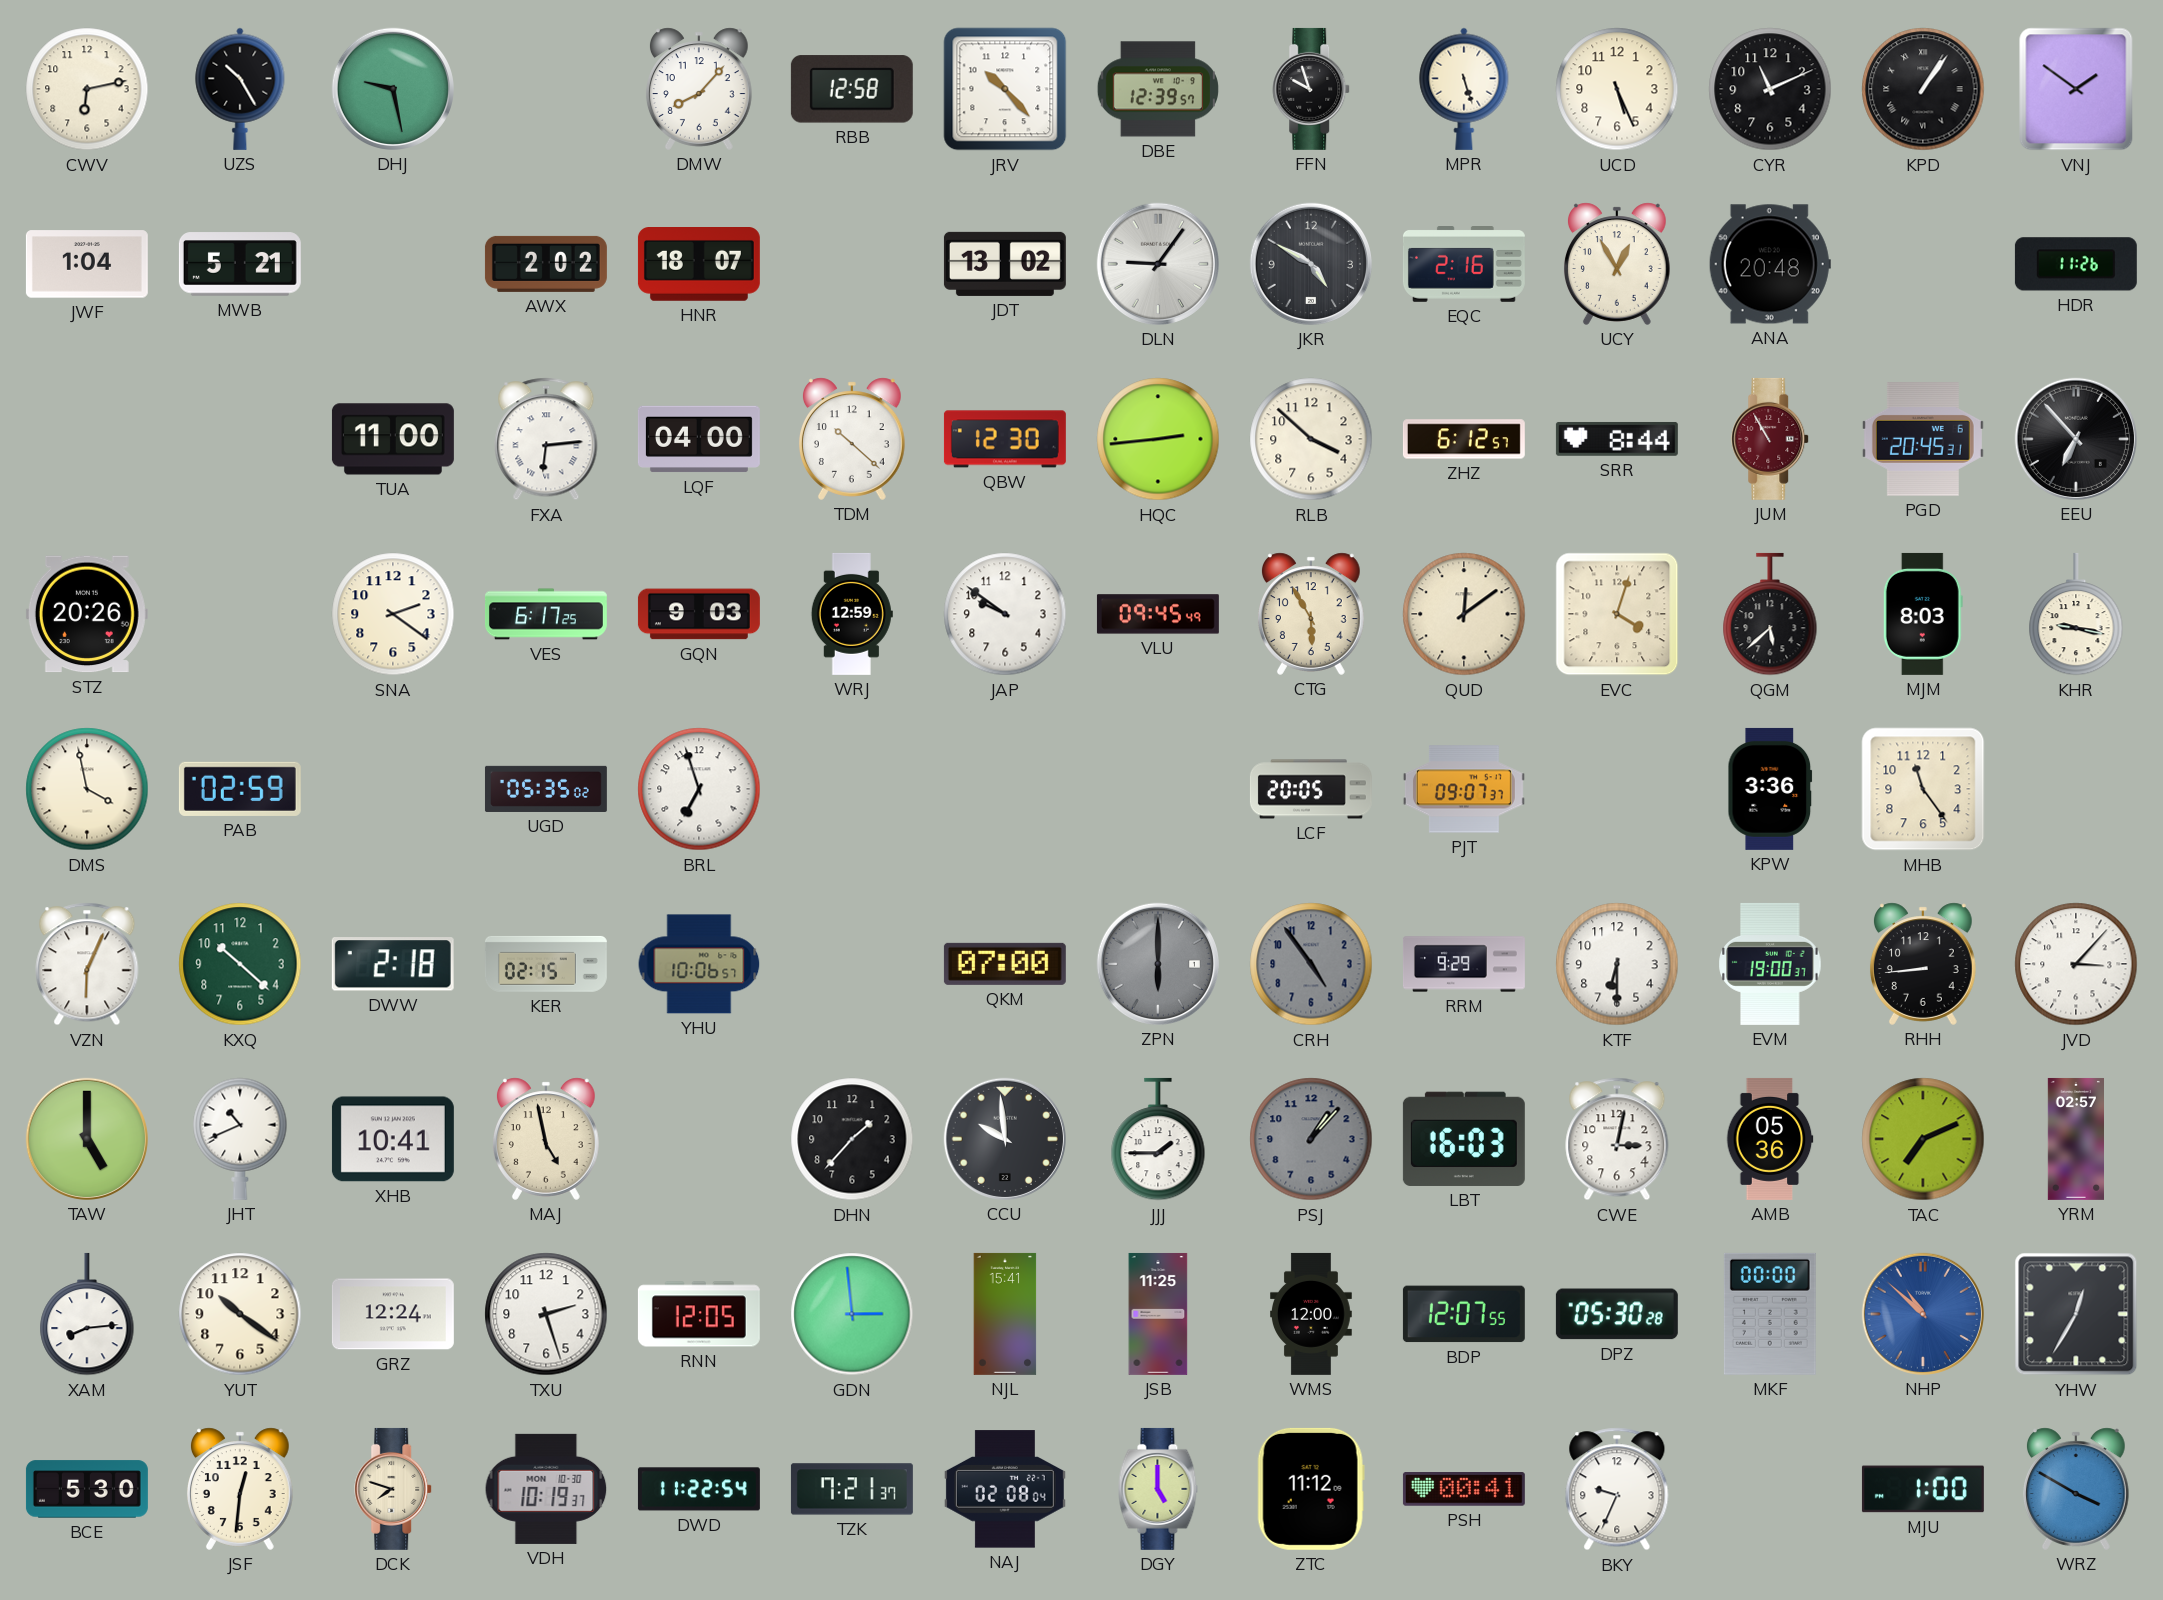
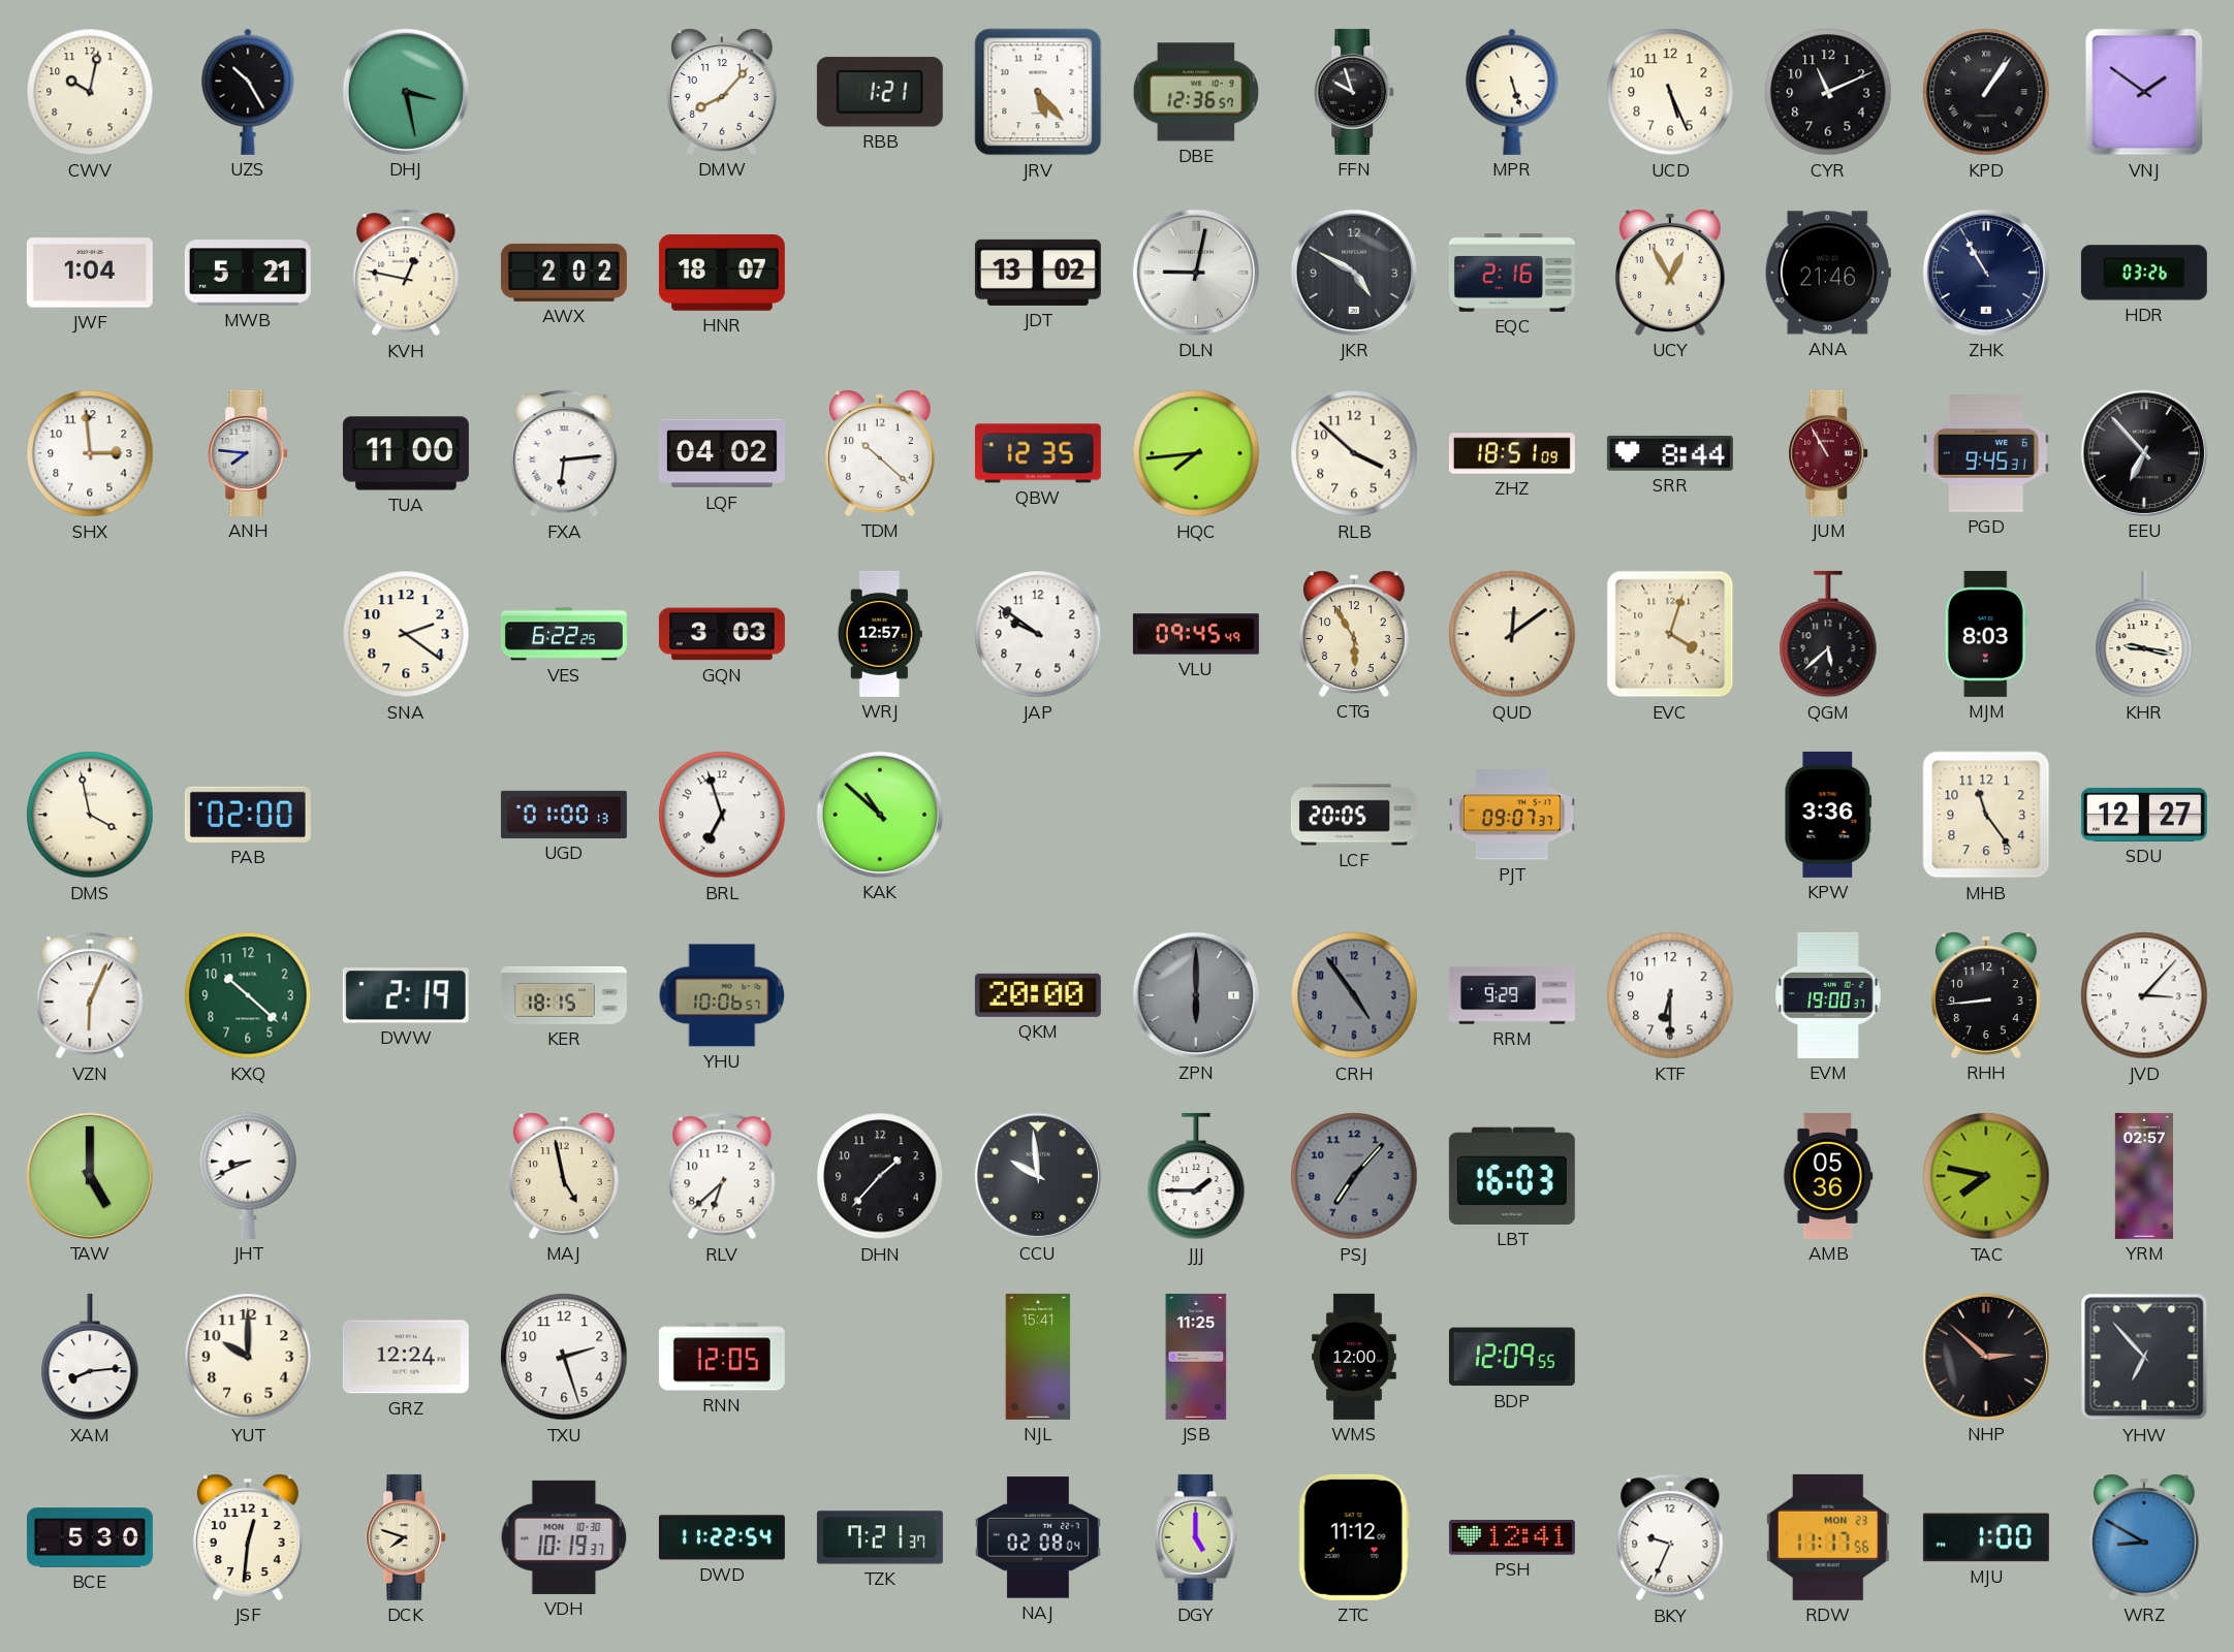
CWV: 6:13 -> 10:02 (90, 92)
DHJ: 9:28 -> 3:28 (406, 92)
RBB: 12:58 -> 1:21 (880, 92)
JRV: 10:23 -> 5:23 (1038, 92)
DBE: 12:39 -> 12:36 (1196, 92)
KVH: none -> 12:47 (406, 273)
DLN: 9:06 -> 9:02 (1196, 273)
ANA: 20:48 -> 21:46 (1828, 273)
ZHK: none -> 10:55 (1986, 273)
HDR: 11:26 -> 03:26 (2144, 273)
SHX: none -> 2:59 (90, 453)
ANH: none -> 7:46 (249, 453)
LQF: 04:00 -> 04:02 (722, 453)
QBW: 12:30 -> 12:35 (1038, 453)
HQC: 2:44 -> 7:44 (1196, 453)
ZHZ: 6:12 -> 18:51 (1512, 453)
PGD: 20:45 -> 9:45 (1986, 453)
STZ: 20:26 -> none (87, 614)
VES: 6:17 -> 6:22 (564, 634)
GQN: 9:03 -> 3:03 (722, 634)
WRJ: 12:59 -> 12:57 (880, 634)
PAB: 02:59 -> 02:00 (248, 815)
UGD: 05:35 -> 01:00 (564, 815)
KAK: none -> 10:52 (880, 815)
SDU: none -> 12:27 (2144, 815)
DWW: 2:18 -> 2:19 (406, 995)
KER: 02:15 -> 18:15 (564, 995)
QKM: 07:00 -> 20:00 (1038, 995)
JHT: 10:41 -> 8:41 (248, 1176)
XHB: 10:41 -> none (393, 1139)
RLV: none -> 6:38 (722, 1176)
PSJ: 1:07 -> 7:07 (1354, 1176)
CWE: 3:02 -> none (1617, 1139)
TAC: 7:11 -> 7:47 (1986, 1176)
YUT: 10:21 -> 10:00 (248, 1357)
GDN: 2:59 -> none (852, 1314)
BDP: 12:07 -> 12:09 (1512, 1357)
DPZ: 05:30 -> none (1617, 1314)
MKF: 00:00 -> none (1770, 1314)
NHP: 10:52 -> 2:52 (1986, 1357)
NHP dial: blue -> black (1986, 1357)
YHW: 12:35 -> 6:53 (2144, 1357)
PSH: 00:41 -> 12:41 (1512, 1537)
RDW: none -> 11:17 (1828, 1537)
WRZ: 3:50 -> 8:50 (2144, 1537)
